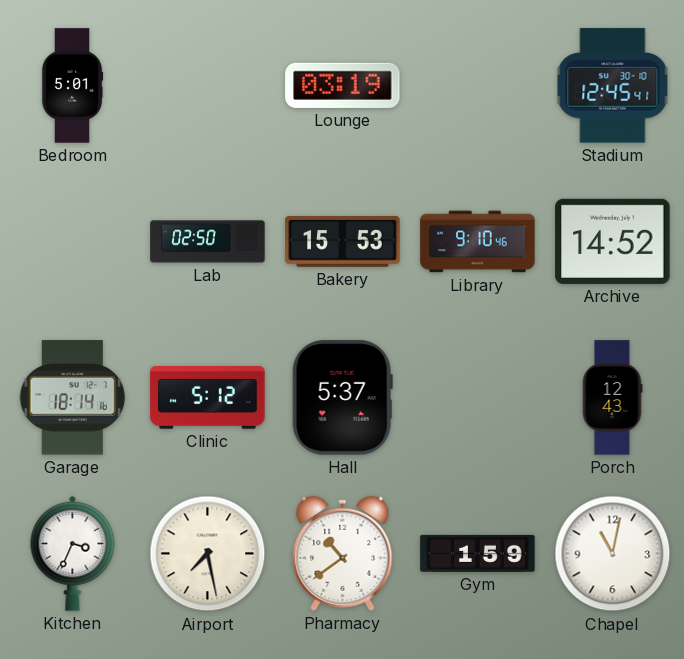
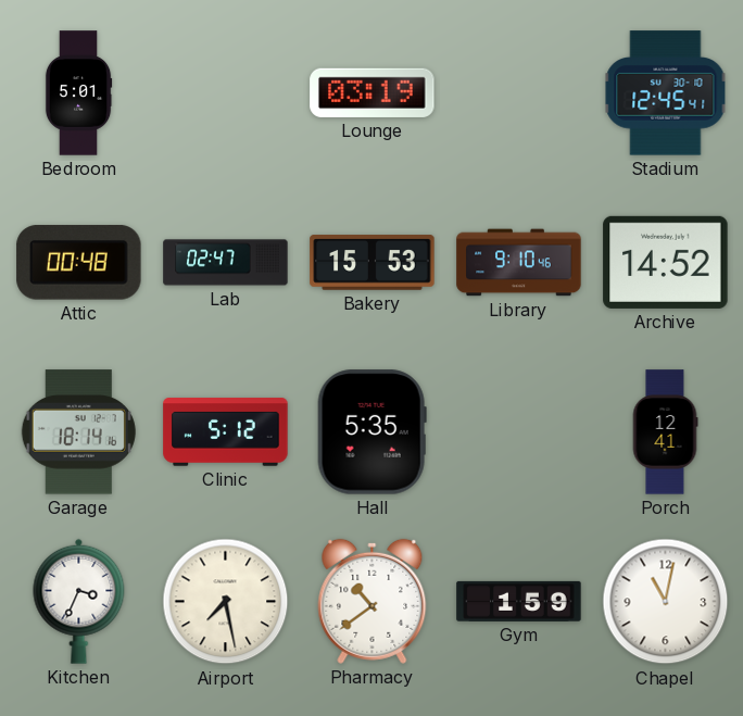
Attic: none -> 00:48 (79, 263)
Lab: 02:50 -> 02:47 (226, 263)
Hall: 5:37 -> 5:35 (371, 432)
Porch: 12:43 -> 12:41 (665, 432)
